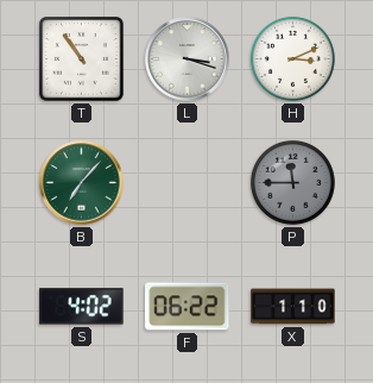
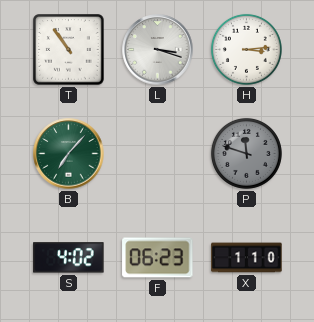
H: 3:11 -> 3:14 (246, 49)
P: 11:45 -> 11:48 (246, 153)
F: 06:22 -> 06:23 (158, 258)
